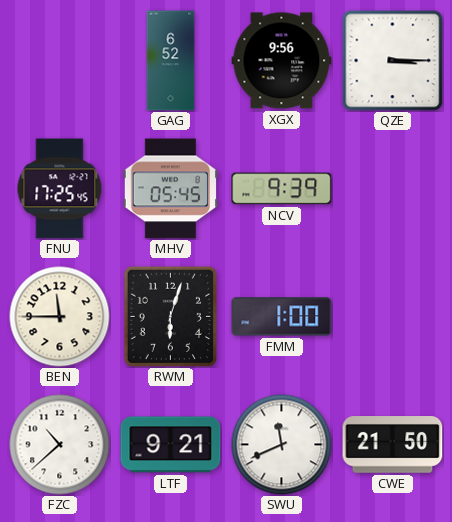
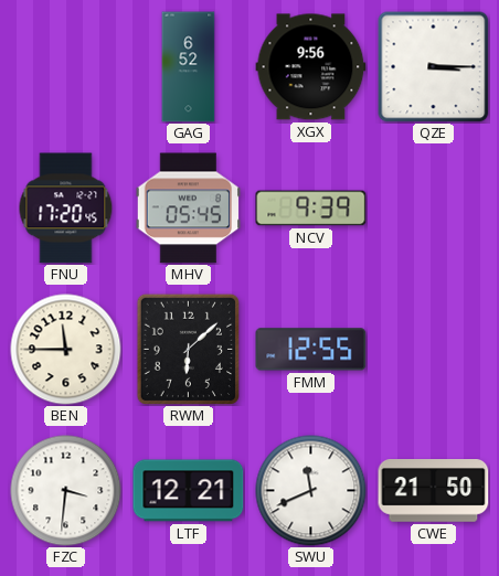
FNU: 17:25 -> 17:20 (66, 209)
RWM: 6:03 -> 6:08 (188, 349)
FMM: 1:00 -> 12:55 (311, 350)
FZC: 10:38 -> 3:31 (66, 491)
LTF: 9:21 -> 12:21 (189, 491)
